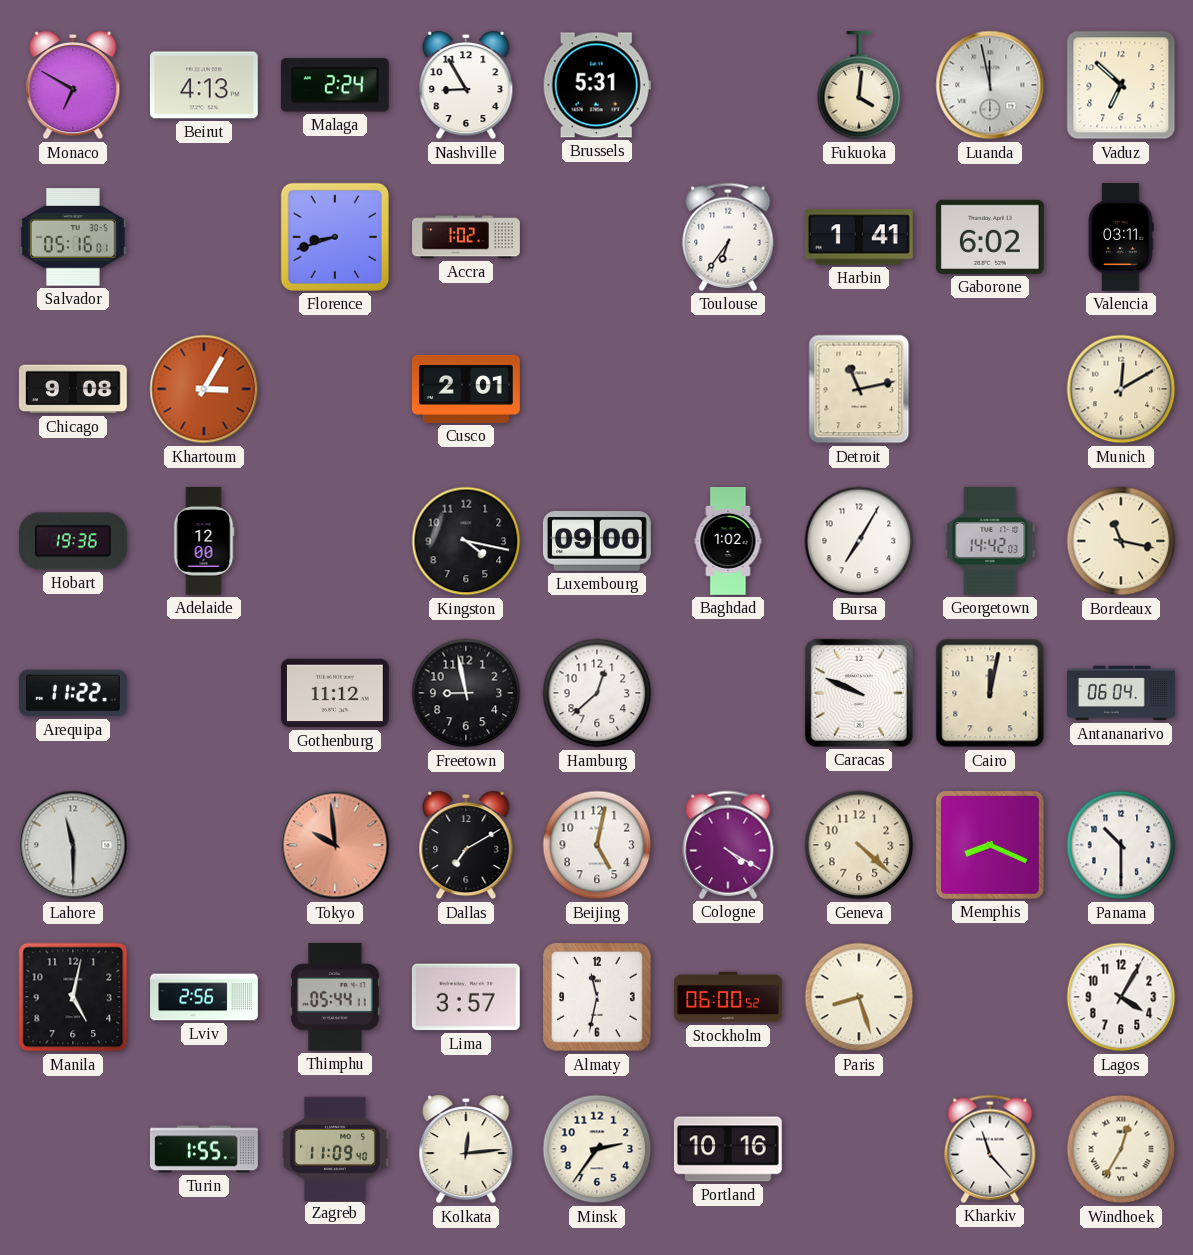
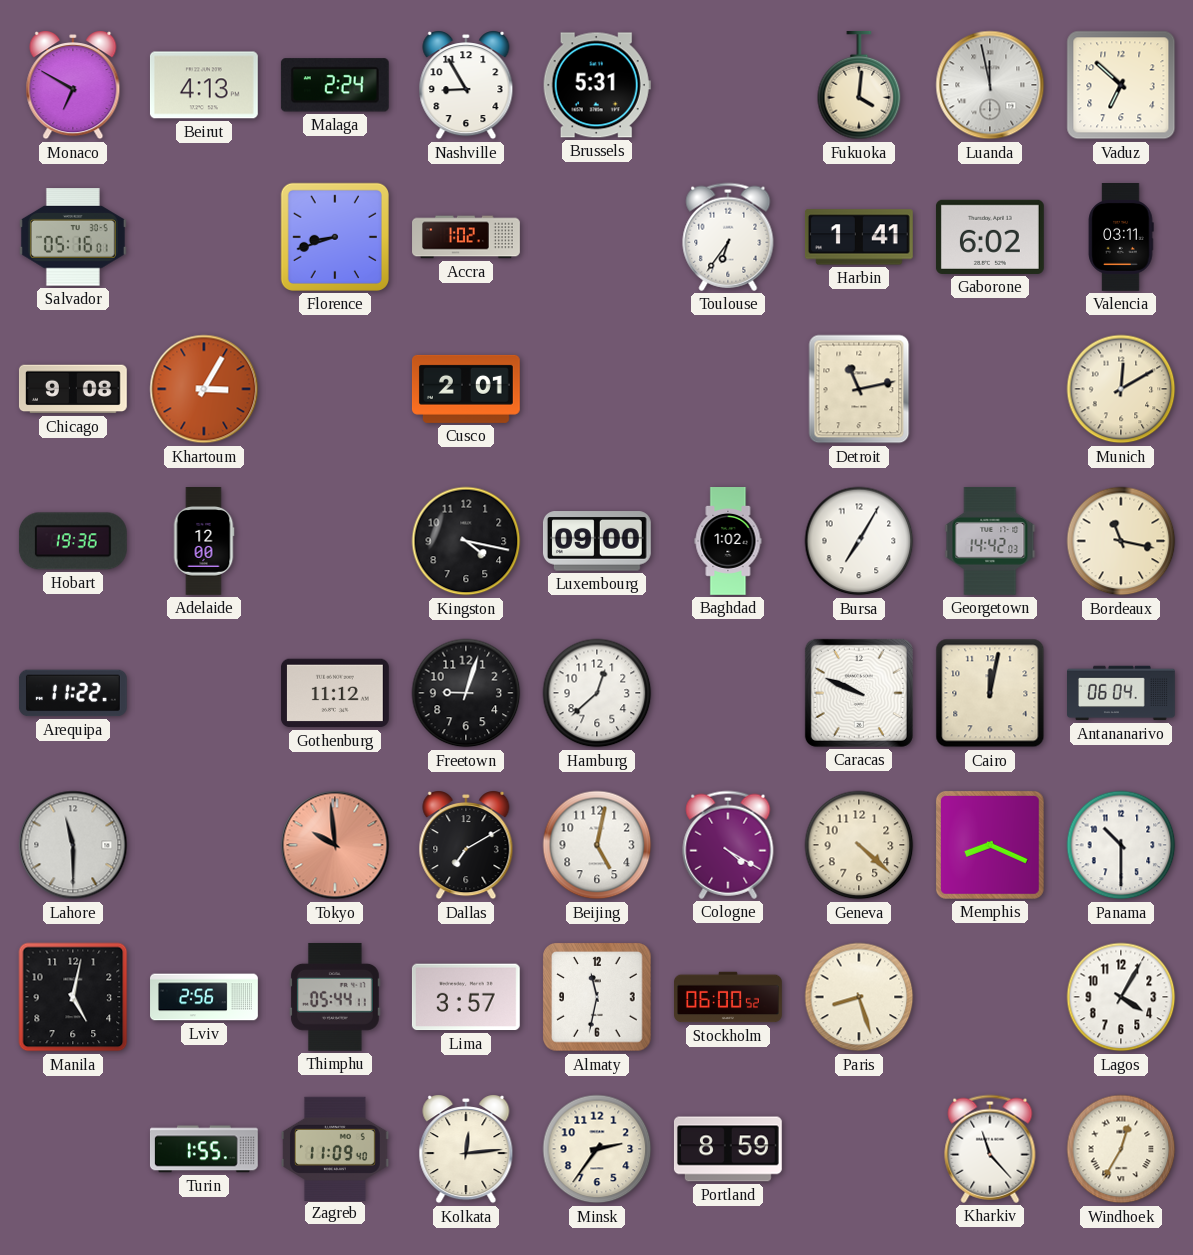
Freetown: 8:58 -> 9:03 (466, 693)
Portland: 10:16 -> 8:59 (728, 1149)
